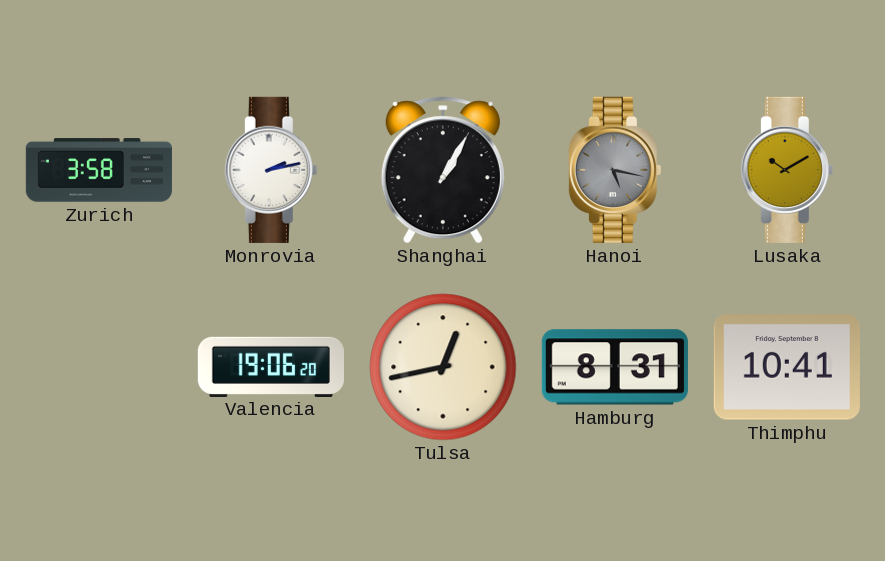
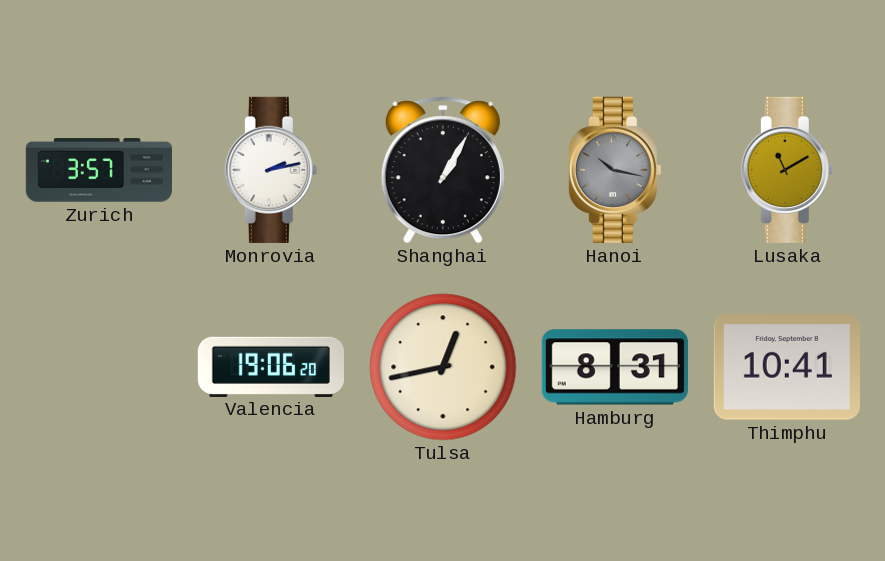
Zurich: 3:58 -> 3:57 (99, 170)
Hanoi: 5:17 -> 10:17 (615, 170)
Lusaka: 10:10 -> 11:10 (787, 170)
